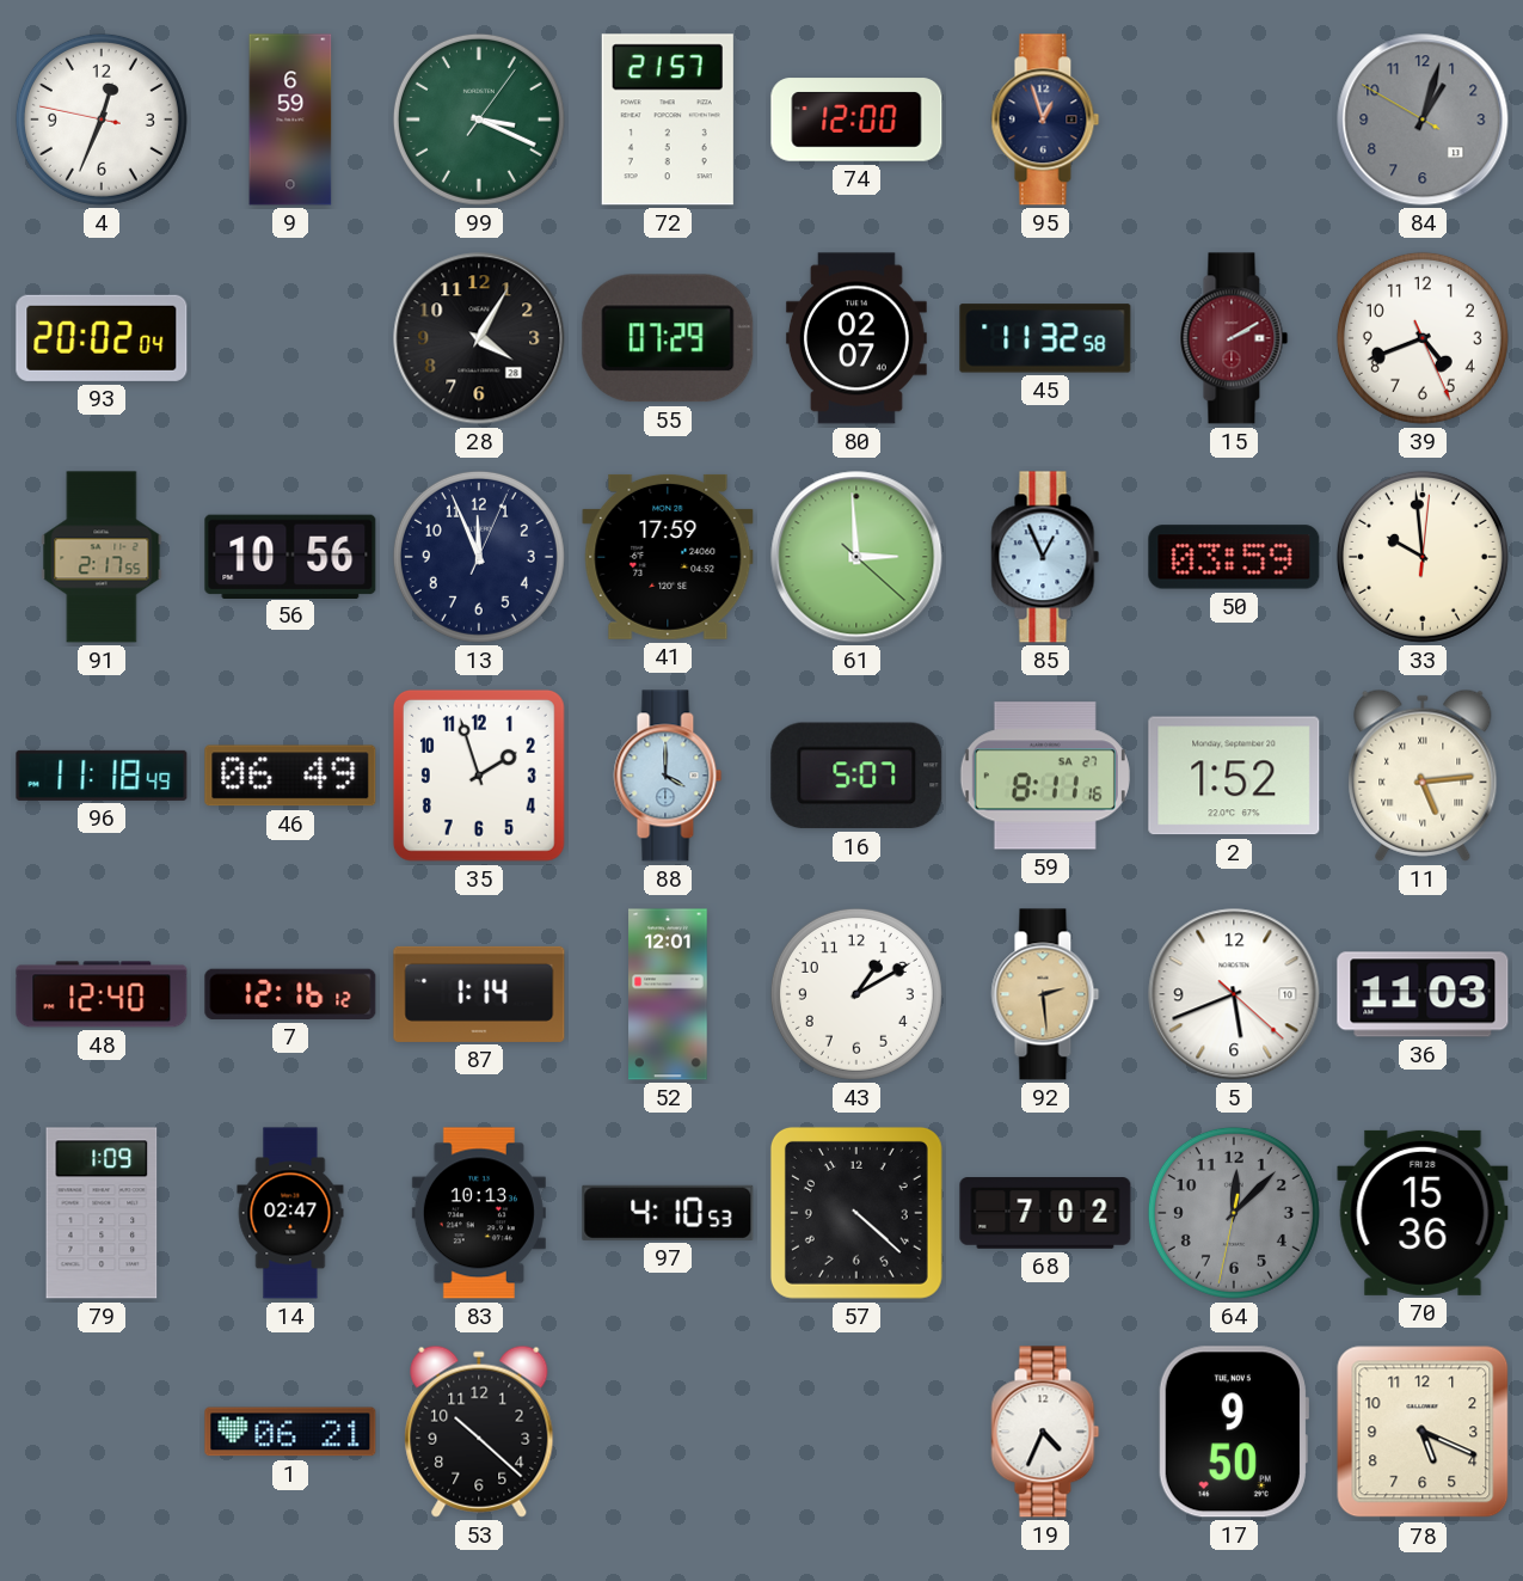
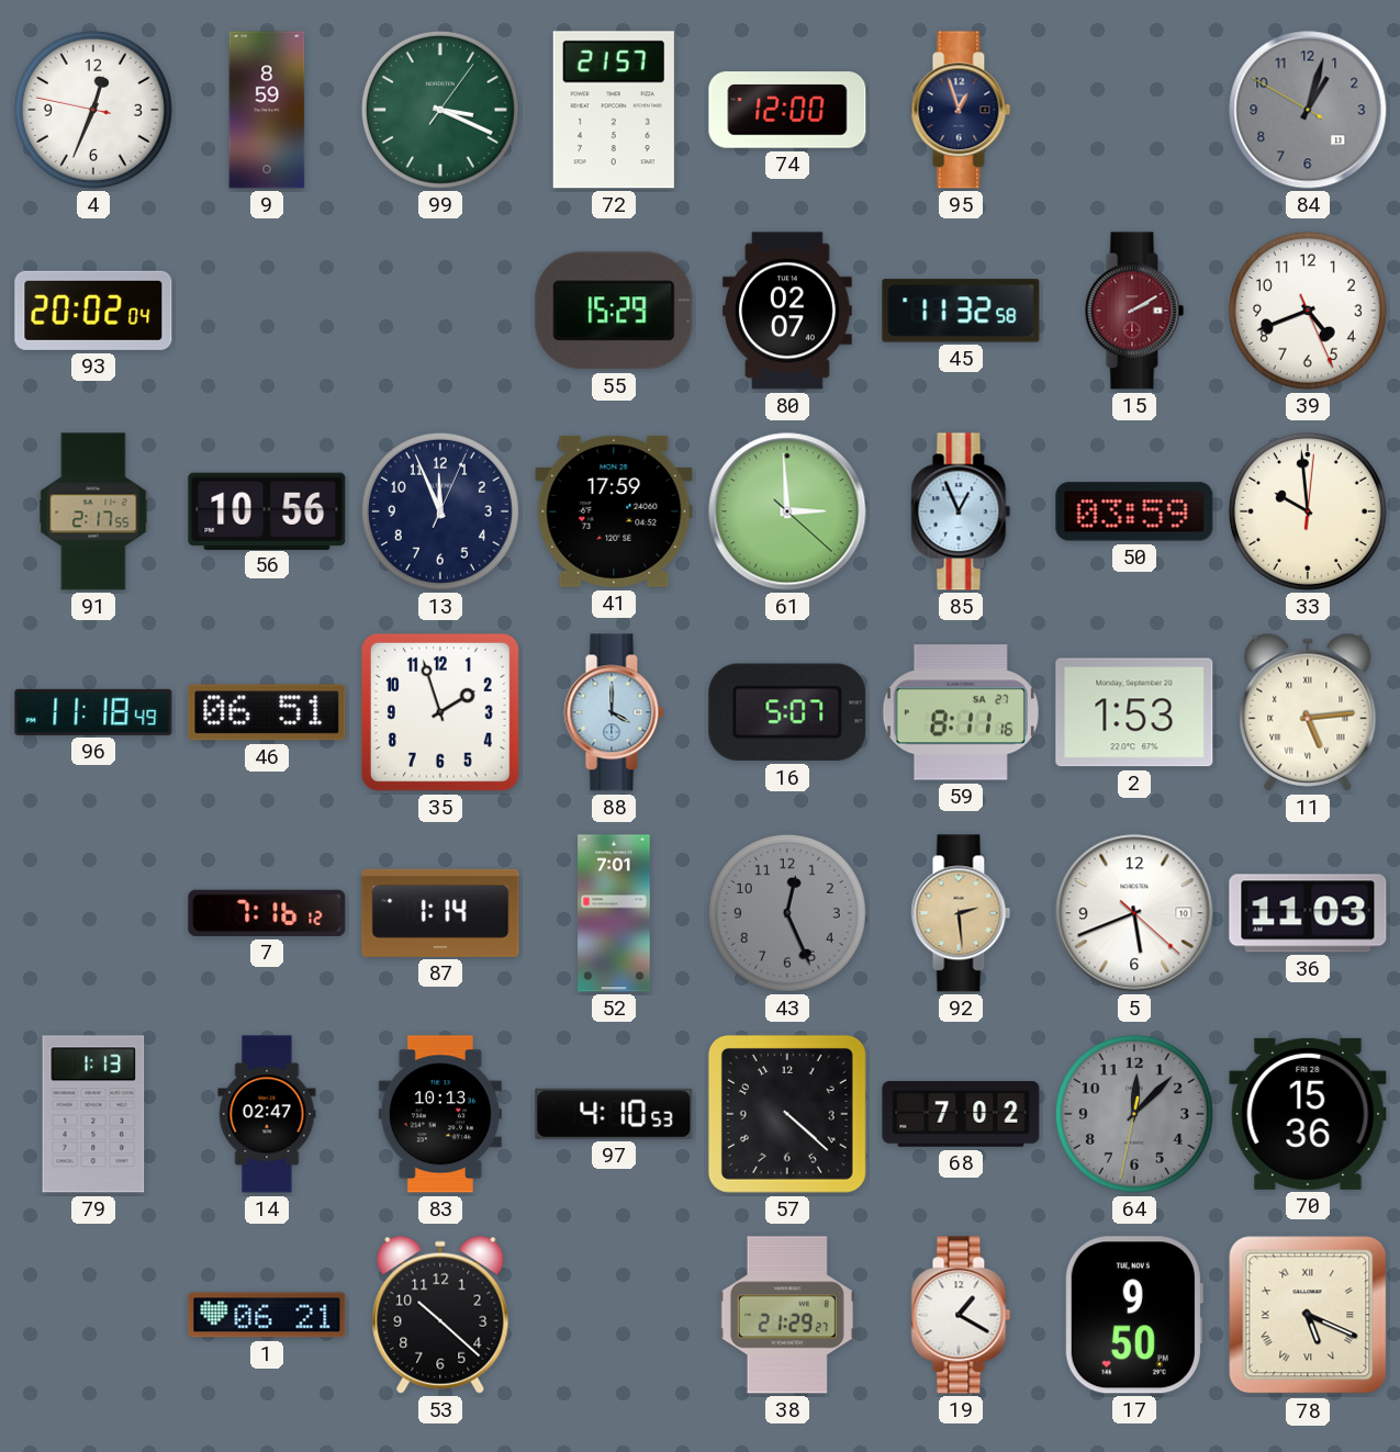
9: 6:59 -> 8:59 (267, 110)
28: 4:05 -> none (479, 338)
55: 07:29 -> 15:29 (614, 311)
46: 06:49 -> 06:51 (267, 712)
2: 1:52 -> 1:53 (1134, 712)
48: 12:40 -> none (102, 994)
7: 12:16 -> 7:16 (267, 913)
52: 12:01 -> 7:01 (614, 913)
43: 1:10 -> 12:26 (787, 913)
43 dial: white -> grey (787, 913)
79: 1:09 -> 1:13 (93, 1114)
38: none -> 21:29 (787, 1315)
19: 4:34 -> 1:20 (961, 1315)
78 numerals: Arabic -> Roman (1308, 1315)
